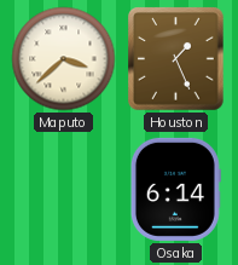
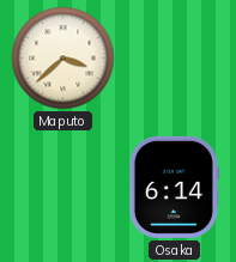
Houston: 1:26 -> none (176, 59)
